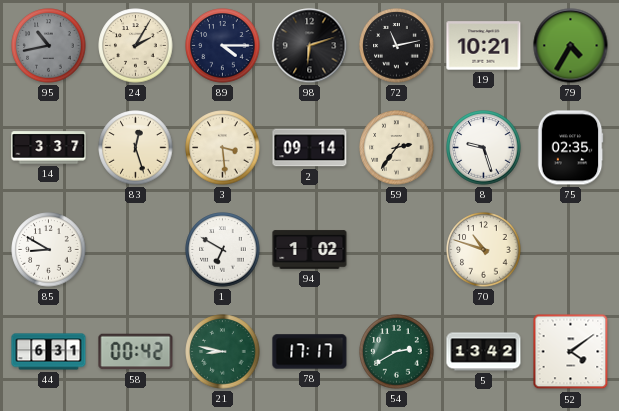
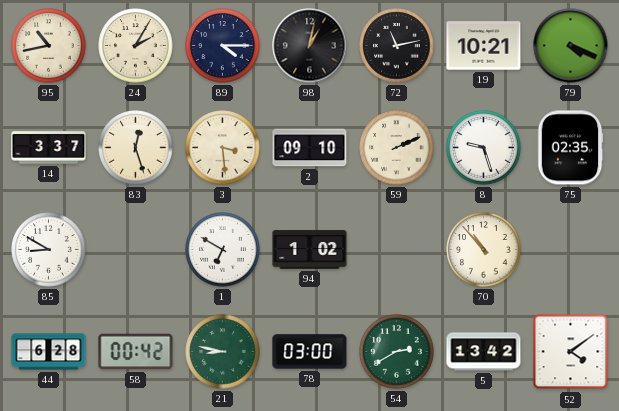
95 dial: grey -> cream (49, 46)
98: 6:12 -> 1:02 (310, 46)
79: 4:35 -> 4:19 (571, 46)
2: 09:14 -> 09:10 (310, 148)
59: 2:36 -> 2:11 (397, 148)
70: 10:48 -> 10:53 (484, 250)
44: 6:31 -> 6:28 (49, 352)
78: 17:17 -> 03:00 (310, 352)
